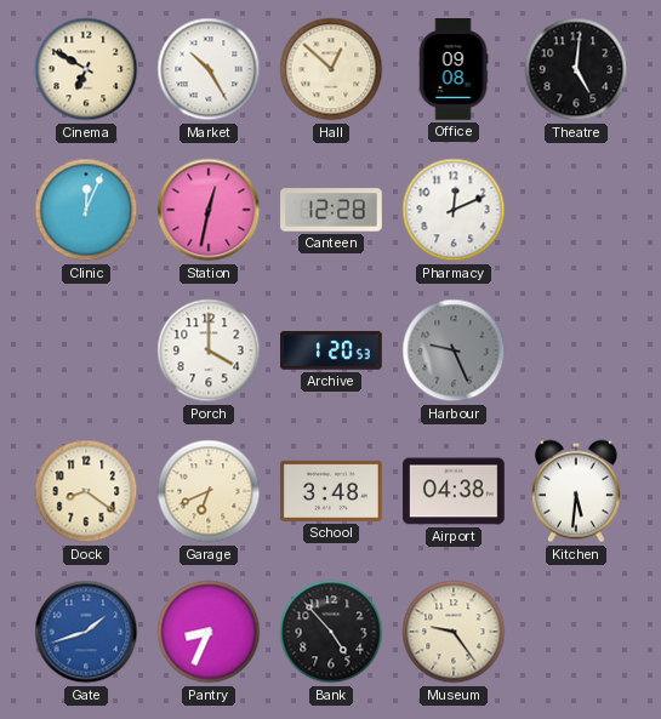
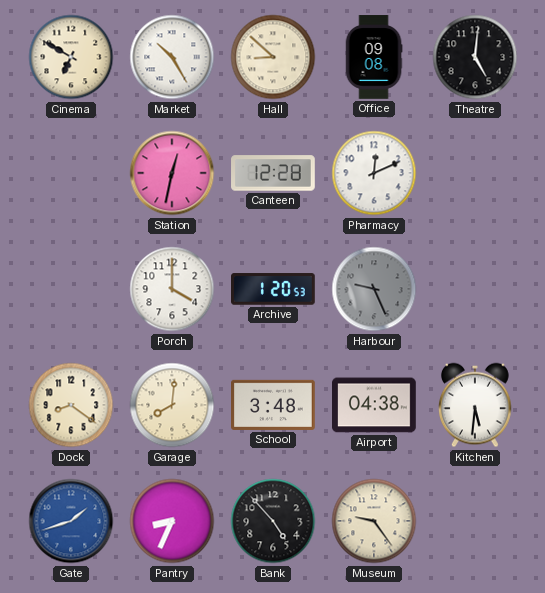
Hall: 12:52 -> 8:52 (273, 57)
Clinic: 12:04 -> none (86, 210)
Garage: 6:41 -> 8:01 (172, 405)
